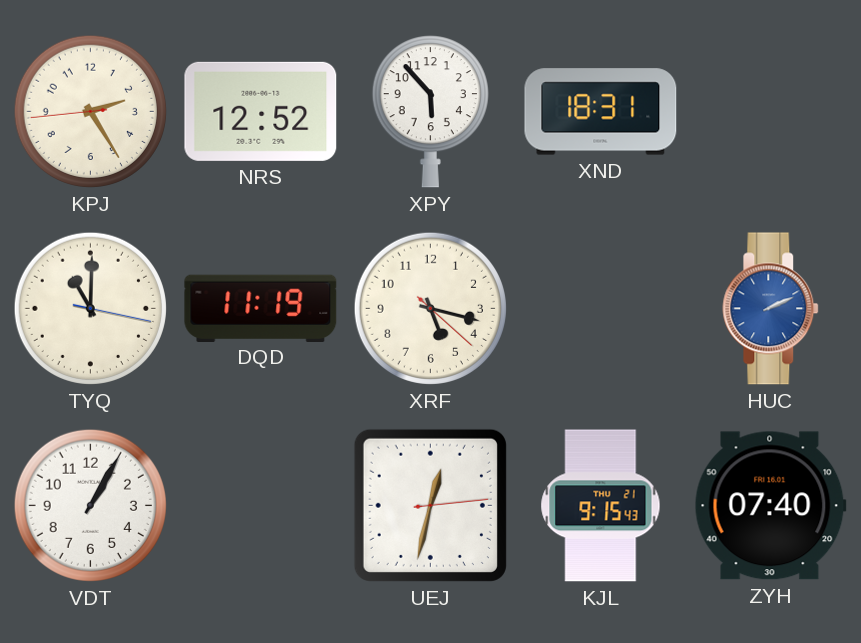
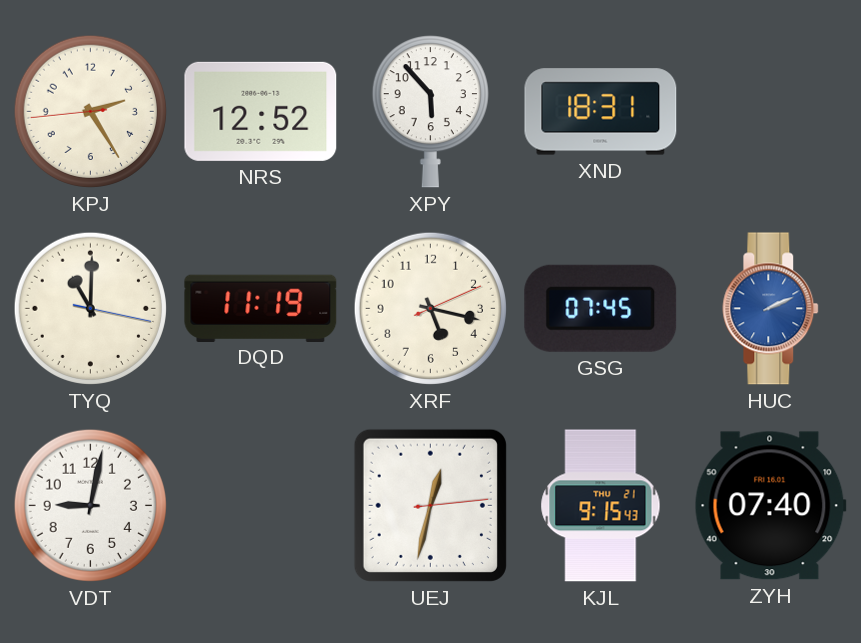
XRF: 5:17:22 -> 5:17:11 (430, 308)
GSG: none -> 07:45 (601, 308)
VDT: 1:05 -> 9:02 (90, 505)
